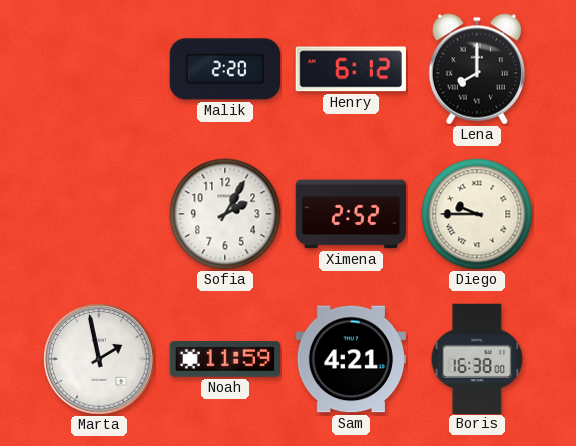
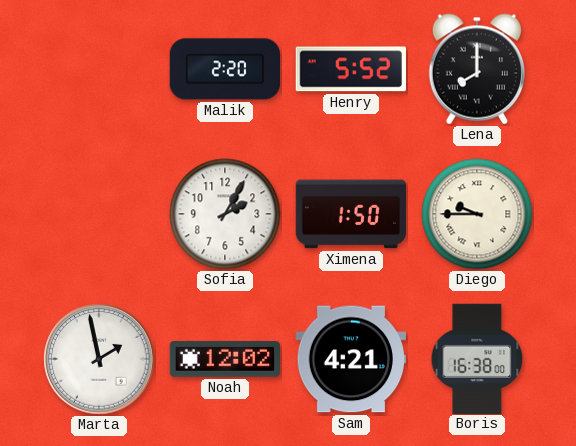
Henry: 6:12 -> 5:52 (351, 69)
Ximena: 2:52 -> 1:50 (350, 214)
Noah: 11:59 -> 12:02 (224, 359)
